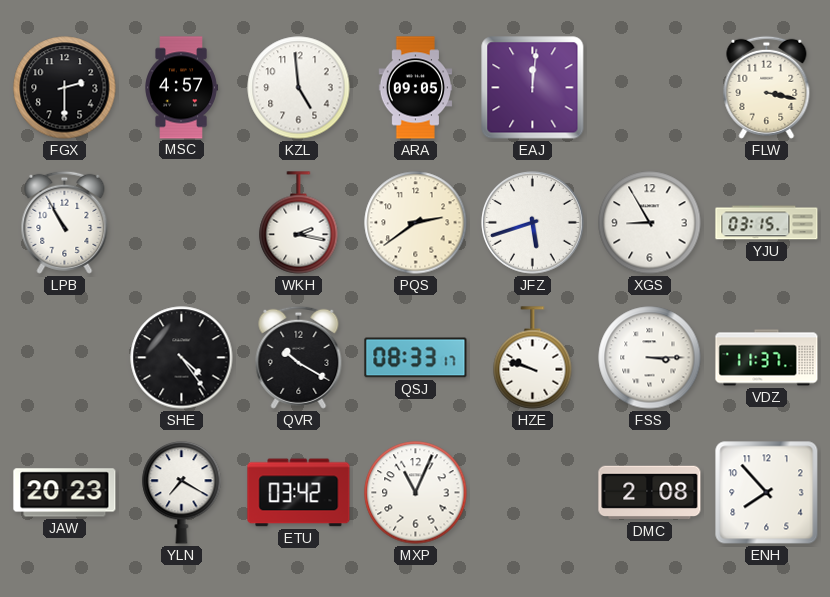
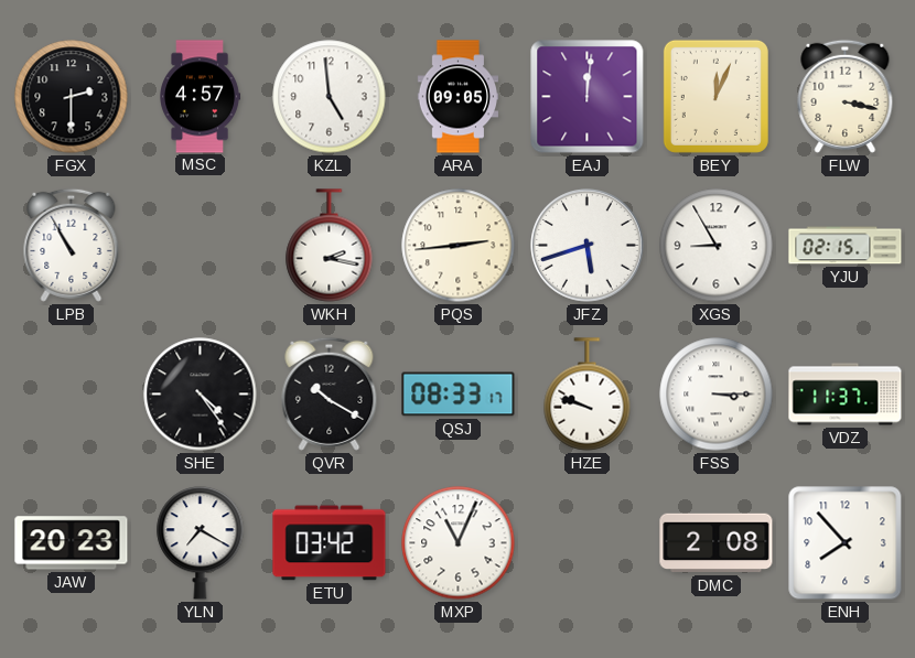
BEY: none -> 12:04 (715, 96)
PQS: 2:39 -> 2:44 (459, 246)
YJU: 03:15 -> 02:15 (846, 246)
